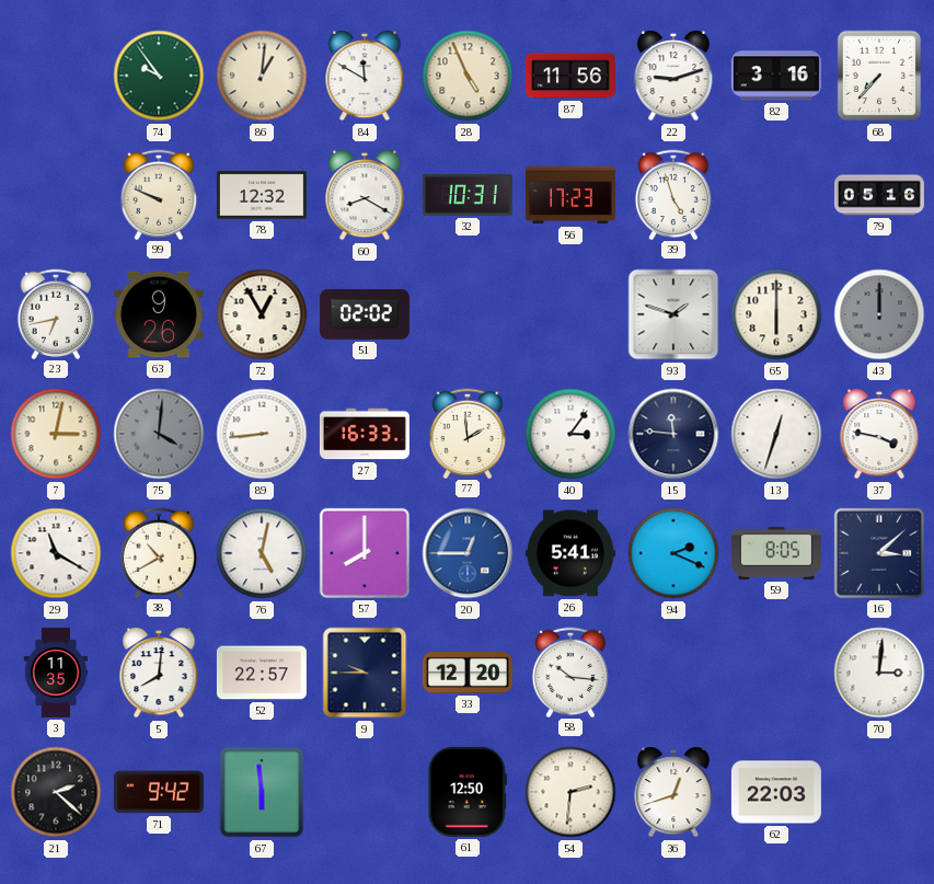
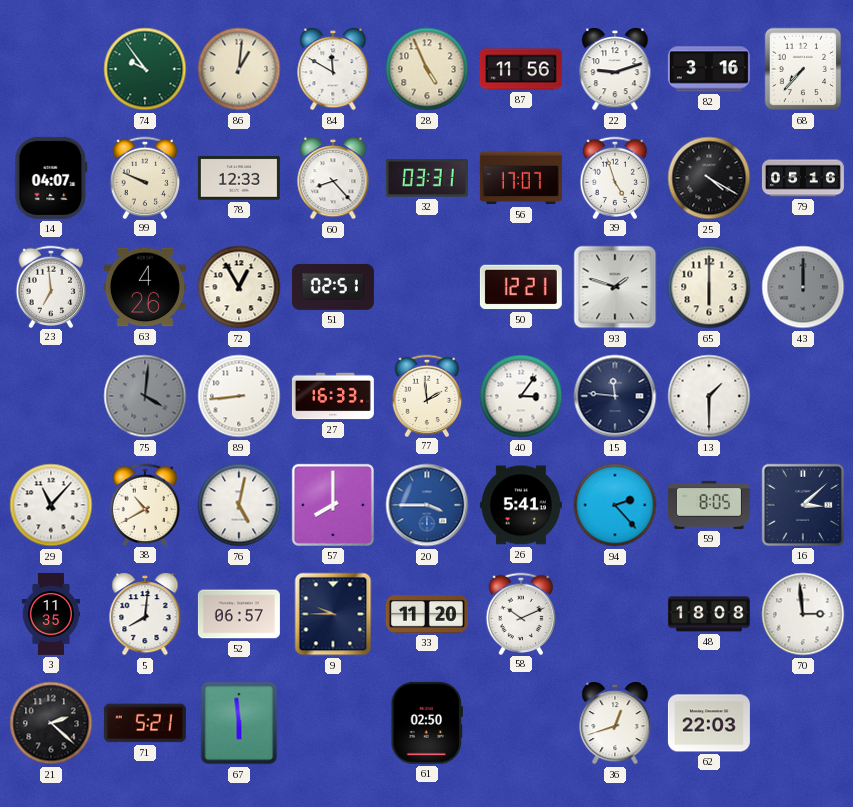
14: none -> 04:07 (51, 178)
78: 12:32 -> 12:33 (239, 178)
60: 8:20 -> 8:23 (333, 178)
32: 10:31 -> 03:31 (427, 178)
56: 17:23 -> 17:07 (521, 178)
25: none -> 4:20 (709, 178)
23: 6:43 -> 6:59 (51, 286)
63: 9:26 -> 4:26 (145, 287)
51: 02:02 -> 02:51 (333, 287)
50: none -> 12:21 (521, 287)
7: 3:02 -> none (56, 434)
13: 12:33 -> 1:30 (709, 396)
37: 3:47 -> none (879, 434)
29: 11:20 -> 11:07 (51, 505)
20: 12:45 -> 3:45 (427, 505)
94: 2:19 -> 2:23 (615, 505)
52: 22:57 -> 06:57 (239, 614)
33: 12:20 -> 11:20 (427, 615)
58: 10:16 -> 10:11 (521, 613)
48: none -> 18:08 (709, 614)
70: 3:01 -> 2:59 (803, 614)
71: 9:42 -> 5:21 (145, 723)
61: 12:50 -> 02:50 (427, 723)
54: 2:31 -> none (570, 792)
